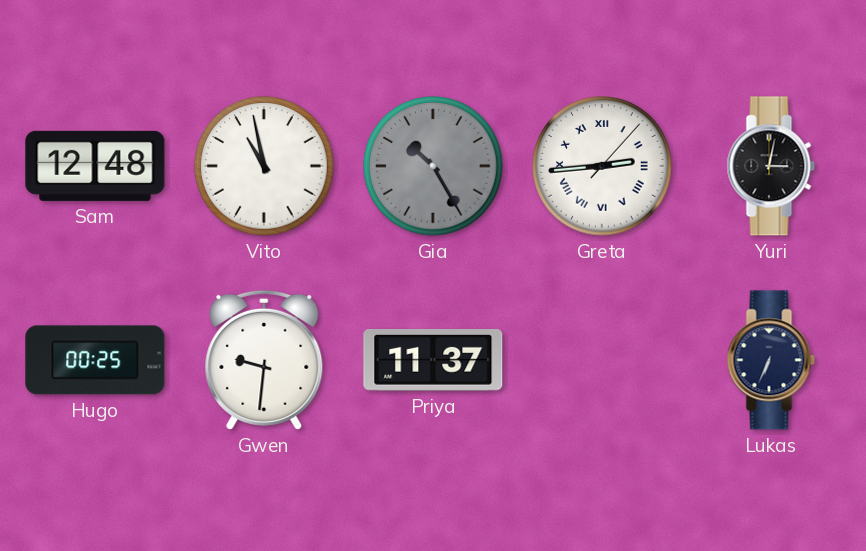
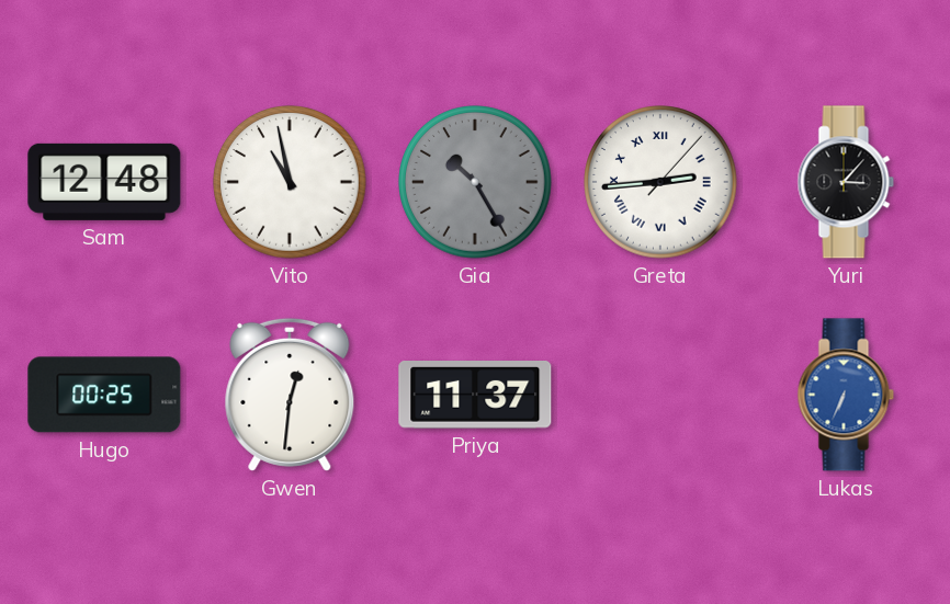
Yuri: 3:02 -> 3:07 (846, 182)
Gwen: 9:31 -> 12:31 (290, 395)
Lukas dial: navy -> blue (846, 395)
